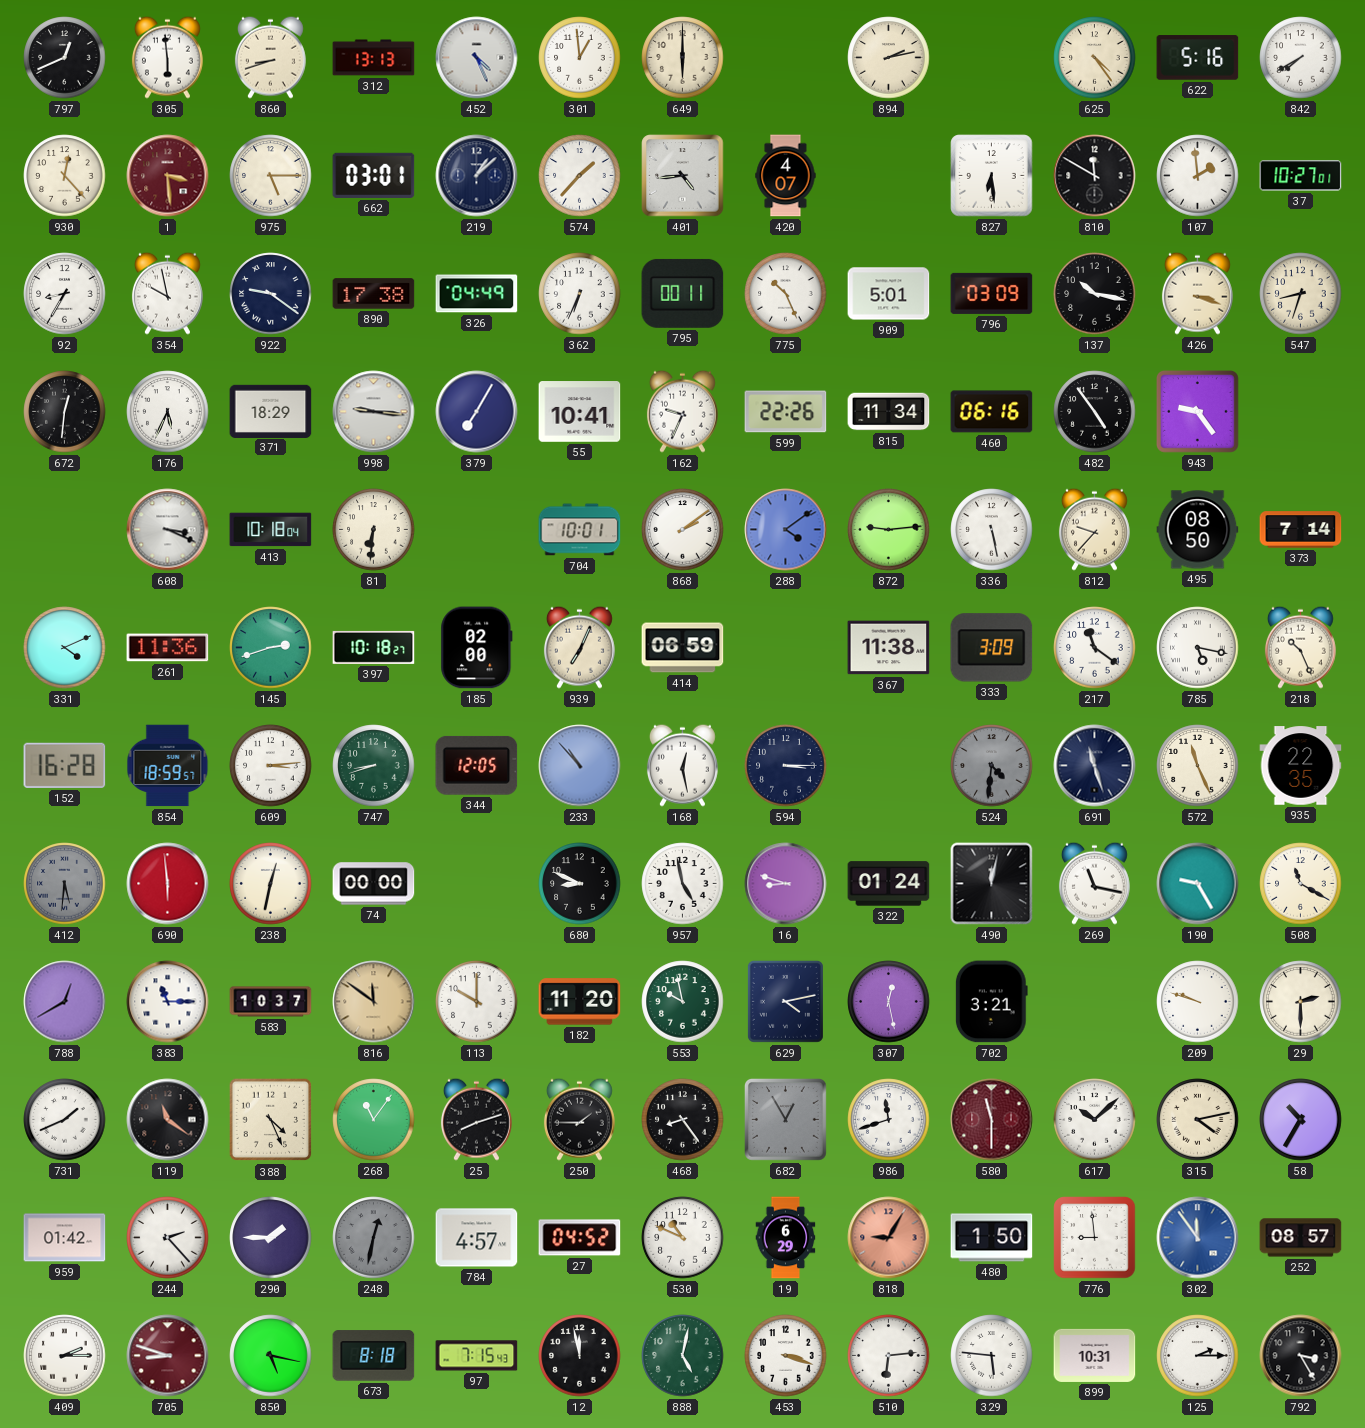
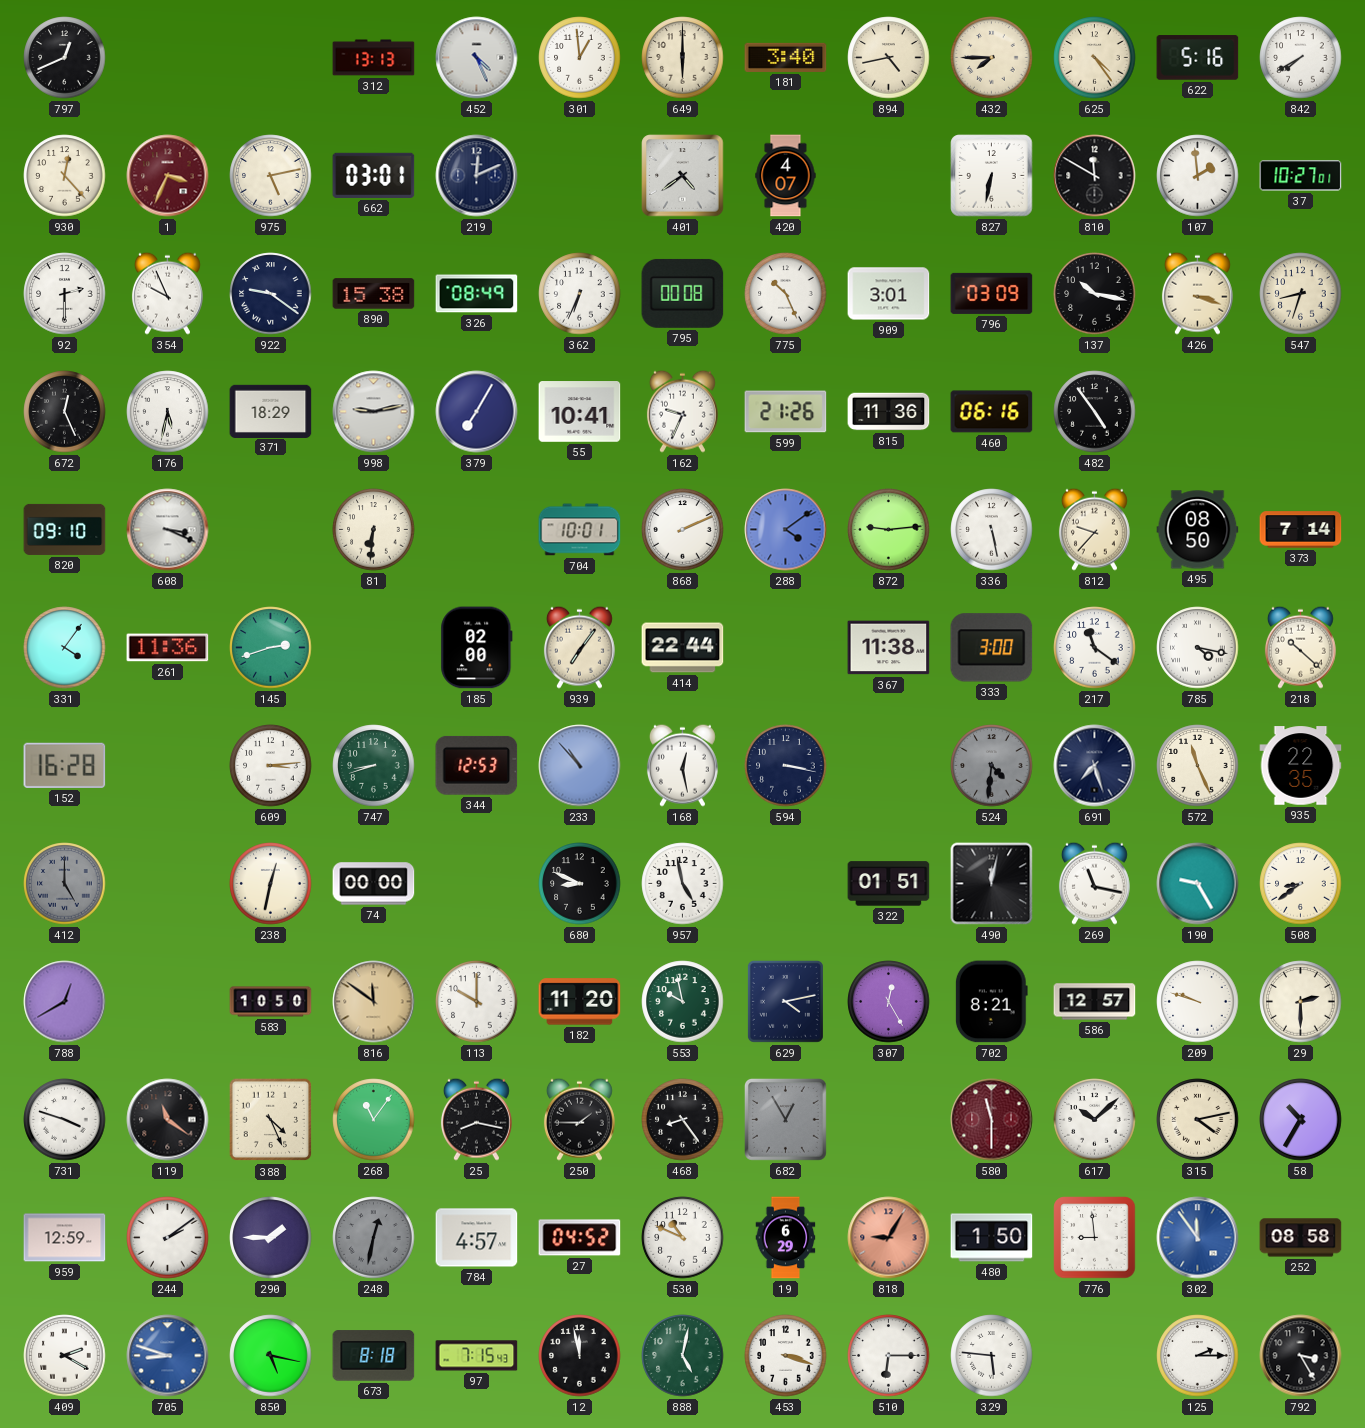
305: 5:59 -> none (167, 57)
860: 8:42 -> none (270, 57)
181: none -> 3:40 (786, 57)
894: 2:13 -> 4:43 (889, 58)
432: none -> 7:45 (992, 58)
1: 3:29 -> 3:34 (168, 176)
975: 5:15 -> 5:13 (271, 176)
219: 1:08 -> 12:11 (477, 176)
574: 1:37 -> none (580, 176)
401: 4:44 -> 4:39 (683, 176)
827: 6:29 -> 6:32 (992, 176)
92: 8:35 -> 2:30 (65, 294)
354: 9:58 -> 9:56 (167, 293)
890: 17:38 -> 15:38 (374, 294)
326: 04:49 -> 08:49 (477, 294)
795: 00:11 -> 00:08 (683, 293)
909: 5:01 -> 3:01 (889, 294)
672: 12:31 -> 12:26 (65, 412)
176: 5:34 -> 5:32 (168, 412)
998: 9:16 -> 9:13 (374, 412)
599: 22:26 -> 21:26 (786, 412)
815: 11:34 -> 11:36 (889, 412)
943: 9:24 -> none (1197, 411)
820: none -> 09:10 (65, 529)
413: 10:18 -> none (271, 530)
868: 2:09 -> 2:11 (683, 530)
331: 4:11 -> 4:06 (65, 648)
397: 10:18 -> none (374, 647)
939: 7:04 -> 7:06 (579, 647)
414: 06:59 -> 22:44 (683, 648)
333: 3:09 -> 3:00 (992, 648)
785: 5:17 -> 4:17 (1198, 648)
218: 10:26 -> 10:22 (1300, 647)
854: 18:59 -> none (168, 766)
344: 12:05 -> 12:53 (477, 765)
594: 3:15 -> 3:17 (786, 766)
691: 11:27 -> 7:27 (1095, 766)
412: 5:31 -> 5:00 (65, 884)
690: 5:59 -> none (168, 884)
16: 8:48 -> none (786, 884)
322: 01:24 -> 01:51 (889, 884)
508: 11:20 -> 8:39 (1301, 884)
383: 11:15 -> none (168, 1002)
583: 10:37 -> 10:50 (271, 1002)
307: 12:28 -> 12:25 (889, 1002)
702: 3:21 -> 8:21 (991, 1002)
586: none -> 12:57 (1095, 1002)
731: 1:41 -> 3:48 (65, 1120)
25: 8:12 -> 8:17 (476, 1119)
986: 11:42 -> none (889, 1120)
959: 01:42 -> 12:59 (65, 1238)
244: 2:23 -> 2:09 (168, 1238)
252: 08:57 -> 08:58 (1301, 1238)
409: 2:15 -> 2:20 (65, 1356)
705 dial: burgundy -> blue (168, 1356)
510: 6:14 -> 6:15 (889, 1356)
899: 10:31 -> none (1095, 1355)
